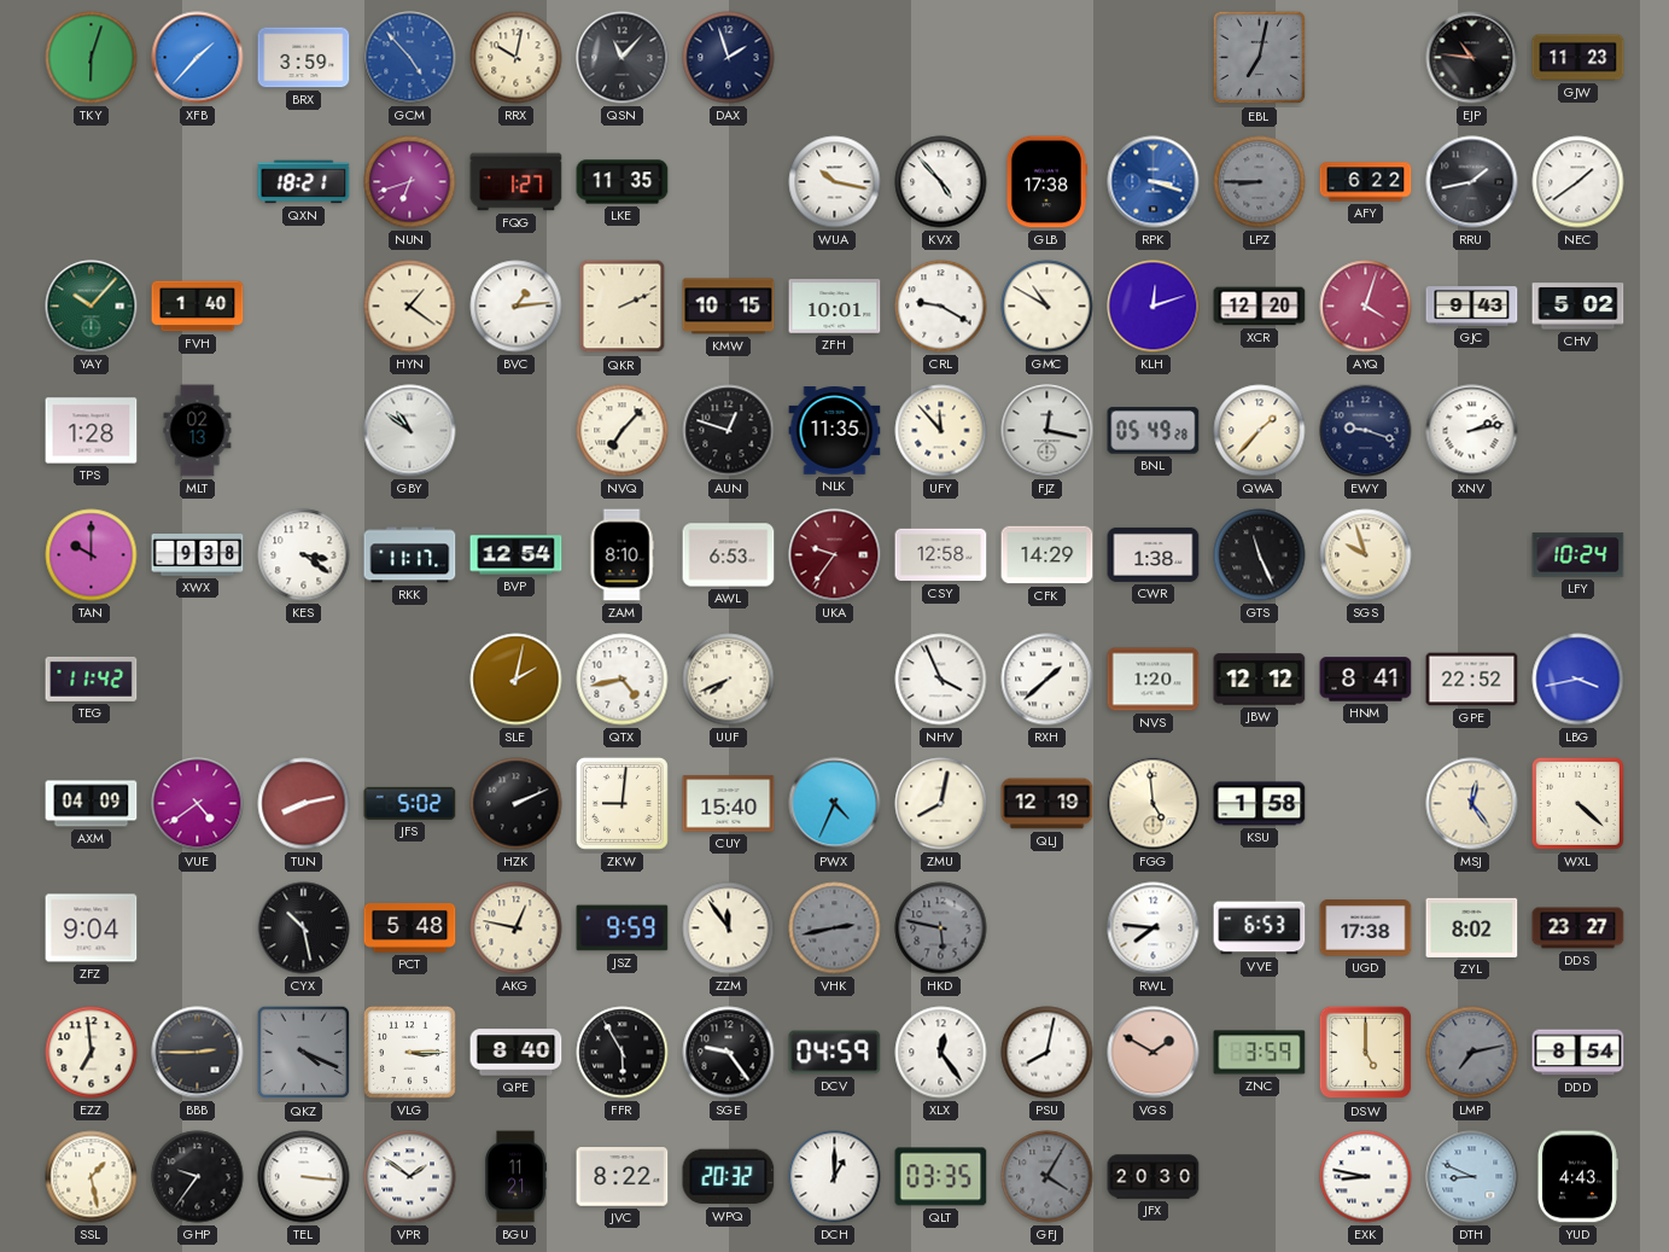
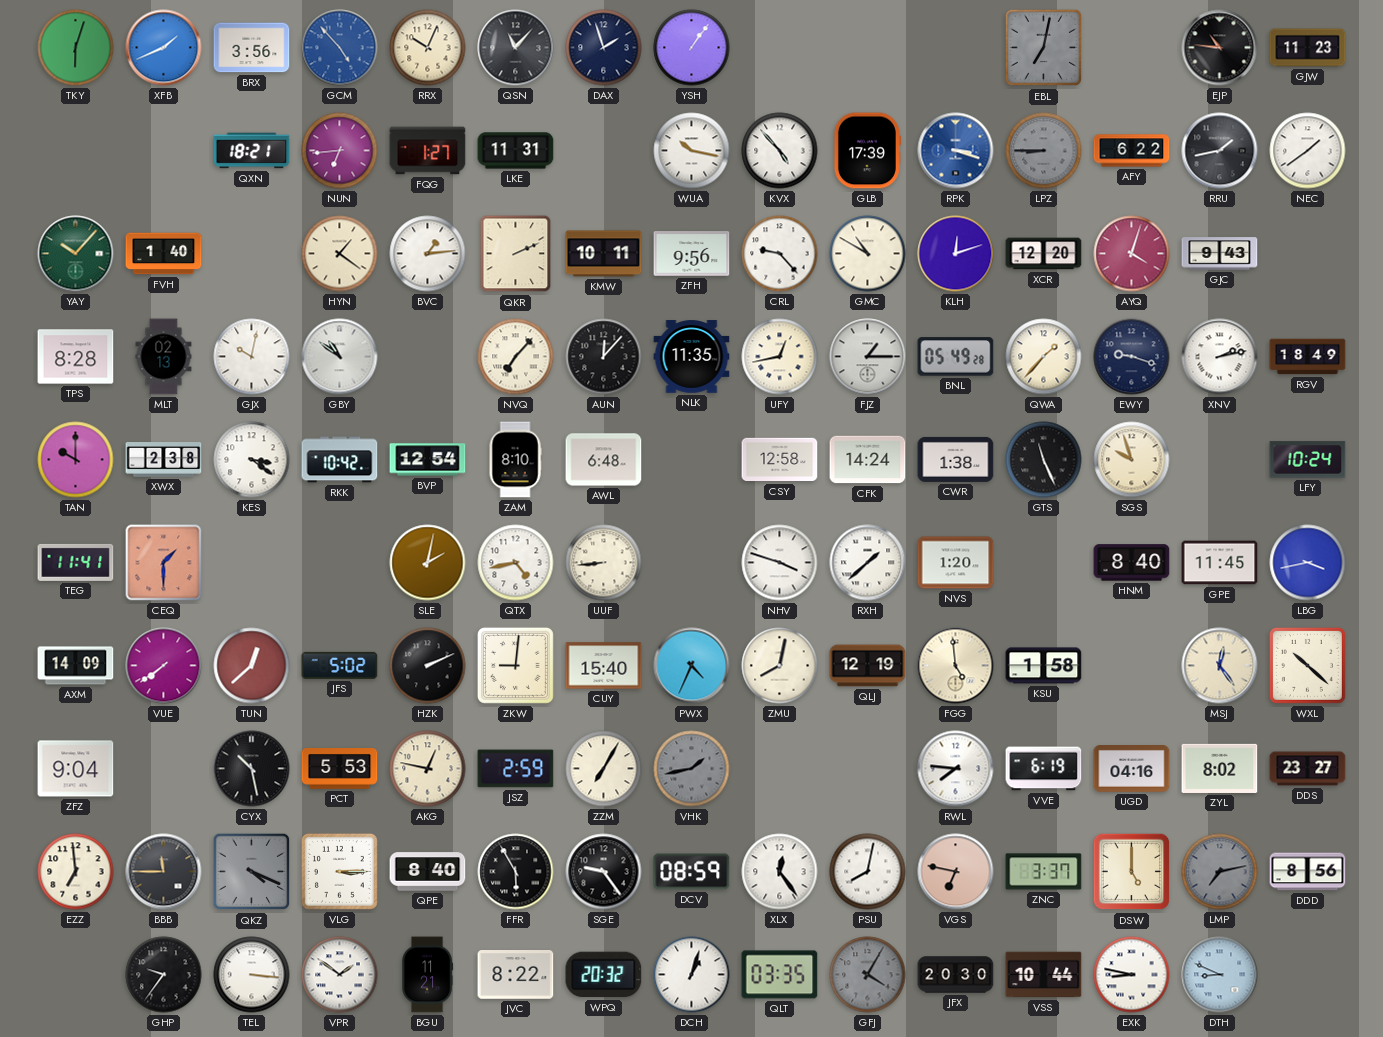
XFB: 1:37 -> 1:41 (164, 48)
BRX: 3:59 -> 3:56 (252, 48)
RRX: 10:02 -> 10:04 (428, 48)
YSH: none -> 1:06 (692, 48)
NUN: 6:42 -> 6:44 (340, 151)
LKE: 11:35 -> 11:31 (516, 151)
GLB: 17:38 -> 17:39 (867, 151)
KMW: 10:15 -> 10:11 (604, 254)
ZFH: 10:01 -> 9:56 (692, 254)
CRL: 9:20 -> 9:23 (780, 254)
CHV: 5:02 -> none (1578, 307)
TPS: 1:28 -> 8:28 (76, 357)
GJX: none -> 10:02 (252, 357)
AUN: 12:48 -> 12:07 (604, 357)
UFY: 11:53 -> 12:43 (780, 357)
FJZ: 12:17 -> 1:15 (868, 357)
RGV: none -> 18:49 (1308, 357)
XWX: 9:38 -> 2:38 (164, 460)
RKK: 11:17 -> 10:42 (340, 460)
AWL: 6:53 -> 6:48 (604, 460)
UKA: 9:36 -> none (835, 555)
CFK: 14:29 -> 14:24 (868, 460)
TEG: 11:42 -> 11:41 (76, 562)
CEQ: none -> 1:30 (164, 563)
UUF: 7:41 -> 8:44 (604, 563)
NHV: 3:56 -> 3:48 (780, 563)
JBW: 12:12 -> none (1260, 680)
HNM: 8:41 -> 8:40 (1132, 563)
GPE: 22:52 -> 11:45 (1220, 563)
AXM: 04:09 -> 14:09 (76, 666)
VUE: 4:39 -> 7:39 (164, 666)
TUN: 8:13 -> 12:38 (252, 666)
WXL: 4:22 -> 10:22 (1307, 665)
PCT: 5:48 -> 5:53 (340, 769)
JSZ: 9:59 -> 2:59 (516, 769)
ZZM: 11:54 -> 7:05 (604, 769)
VHK: 2:43 -> 1:43 (692, 769)
HKD: 5:47 -> none (941, 928)
VVE: 6:53 -> 6:19 (1044, 769)
UGD: 17:38 -> 04:16 (1132, 769)
BBB: 2:45 -> 11:45 (164, 872)
DCV: 04:59 -> 08:59 (692, 872)
VGS: 1:50 -> 6:47 (956, 872)
ZNC: 3:59 -> 3:37 (1044, 872)
DDD: 8:54 -> 8:56 (1308, 872)
SSL: 1:28 -> none (92, 1177)
DCH: 1:00 -> 1:03 (692, 975)
VSS: none -> 10:44 (1044, 975)
YUD: 4:43 -> none (1577, 1177)
